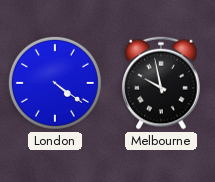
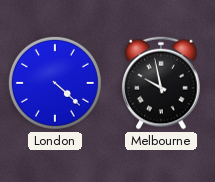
London: 4:21 -> 4:22 (55, 83)
